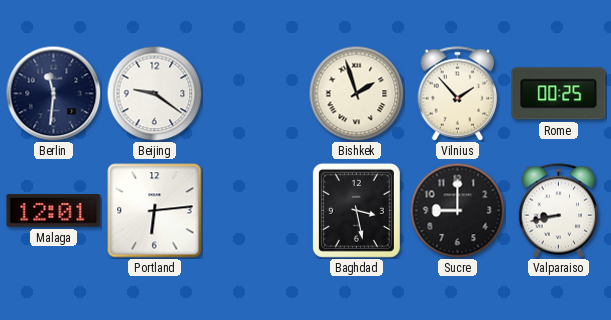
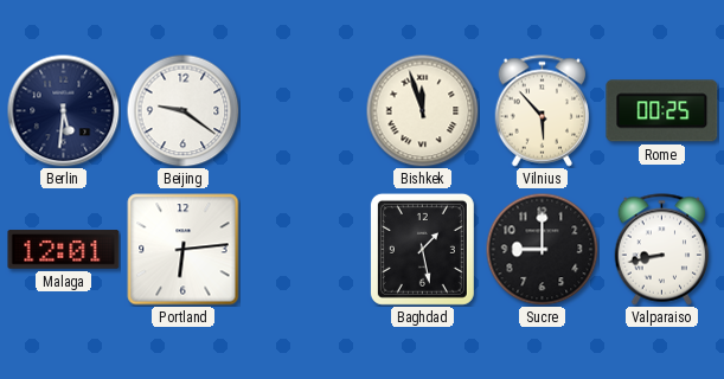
Berlin: 11:31 -> 5:31 (63, 110)
Bishkek: 1:57 -> 11:57 (422, 110)
Vilnius: 1:53 -> 5:53 (543, 111)
Baghdad: 3:28 -> 1:28 (422, 249)
